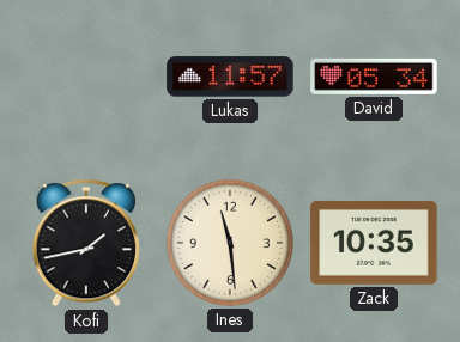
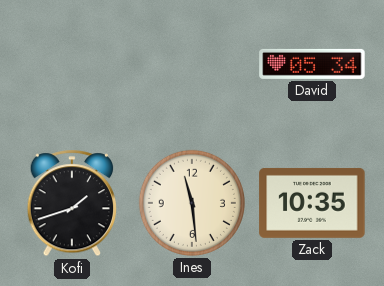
Lukas: 11:57 -> none (230, 77)
Kofi: 1:43 -> 1:42 (72, 204)
